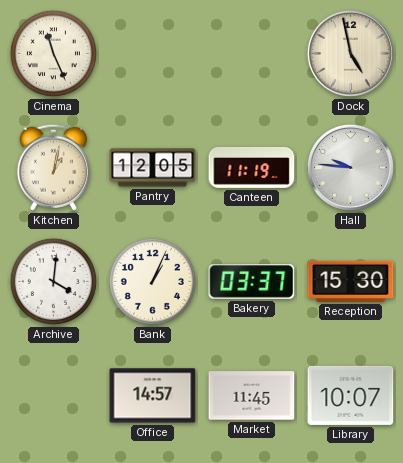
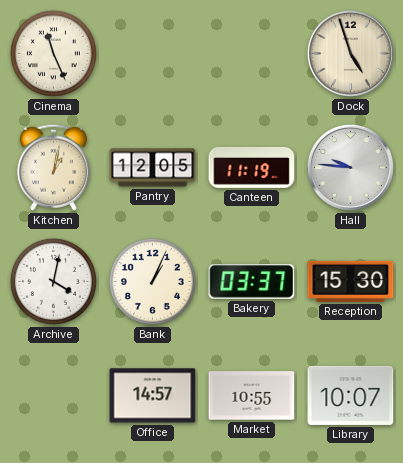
Dock: 4:58 -> 4:57 (350, 53)
Archive: 4:01 -> 4:02 (53, 281)
Market: 11:45 -> 10:55 (252, 396)
